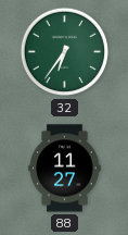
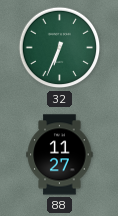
32: 6:36 -> 6:34 (60, 48)
